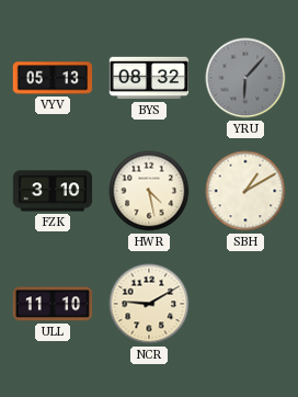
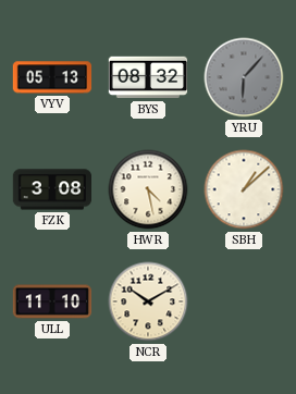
FZK: 3:10 -> 3:08 (52, 189)
SBH: 1:10 -> 1:08 (244, 189)
NCR: 9:10 -> 10:10 (148, 301)
